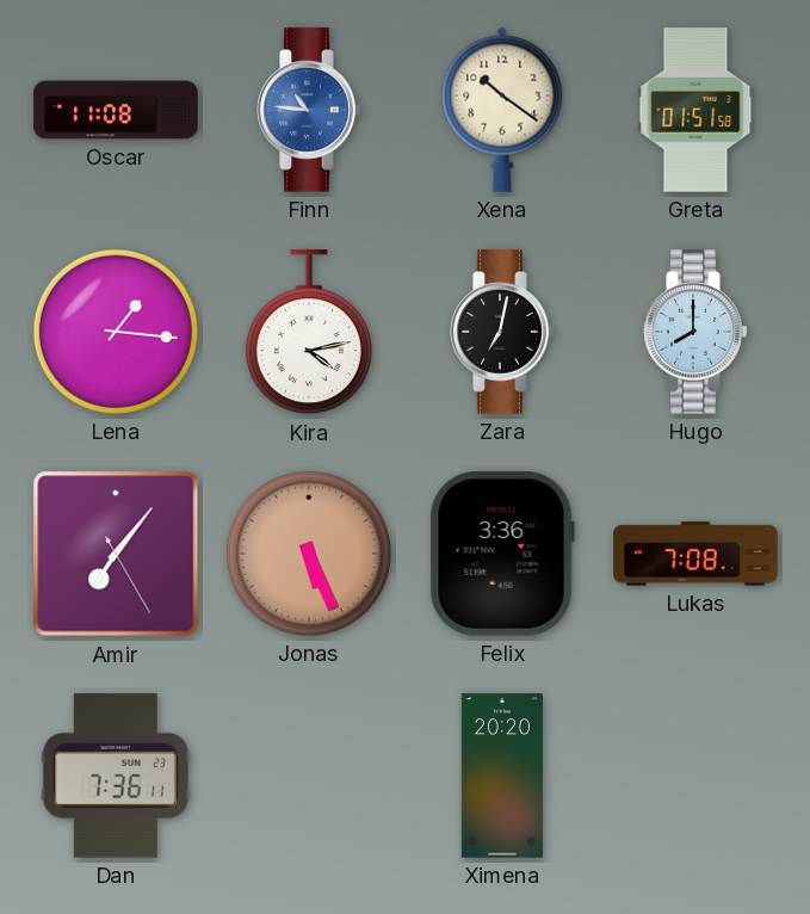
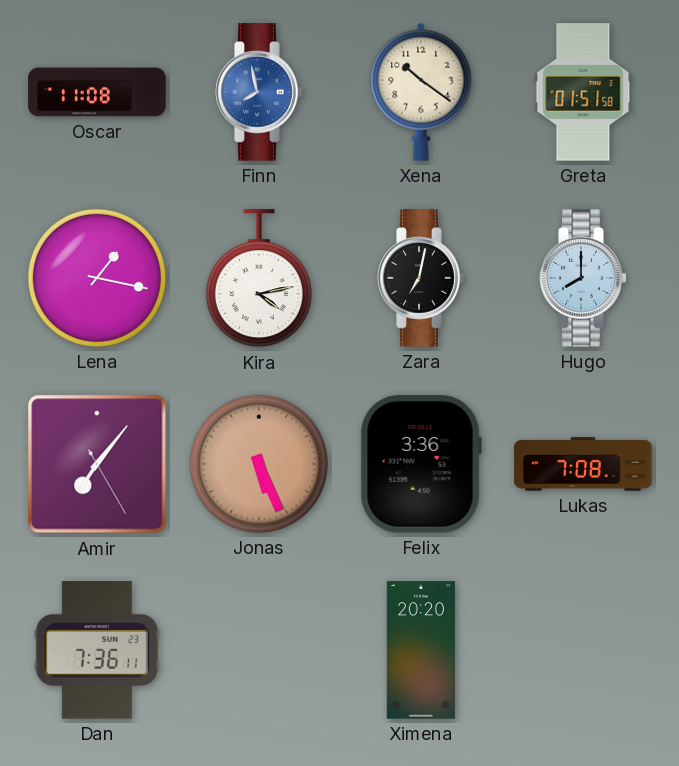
Finn: 10:46 -> 7:58 (259, 92)
Lena: 1:16 -> 1:17 (97, 278)
